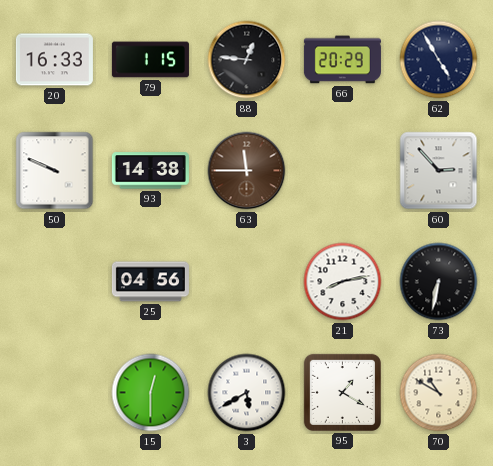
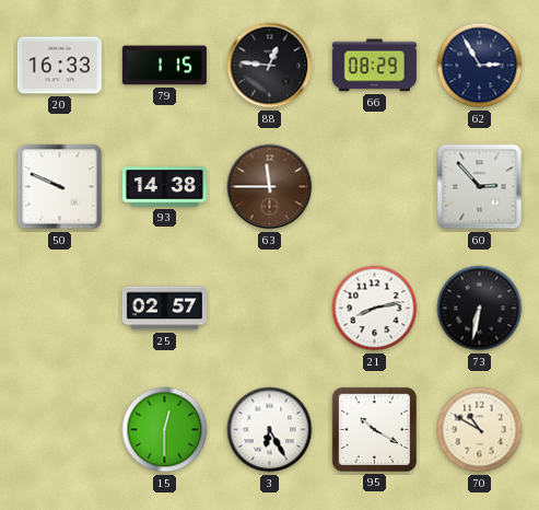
66: 20:29 -> 08:29 (374, 66)
62: 4:55 -> 2:55 (480, 66)
25: 04:56 -> 02:57 (164, 309)
3: 5:40 -> 6:25 (270, 430)
95: 1:20 -> 10:20 (374, 429)
